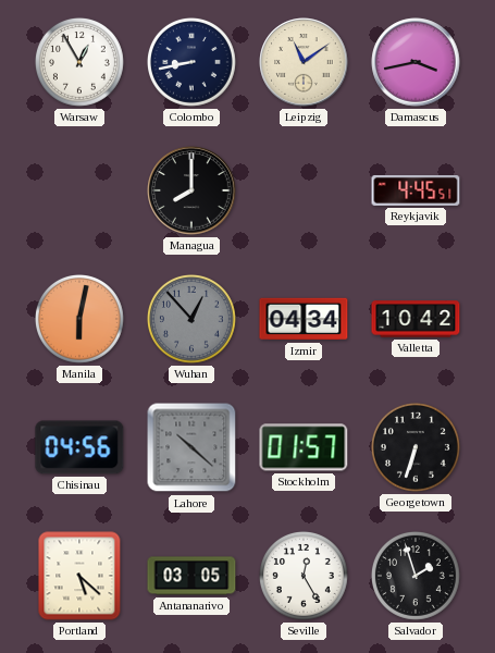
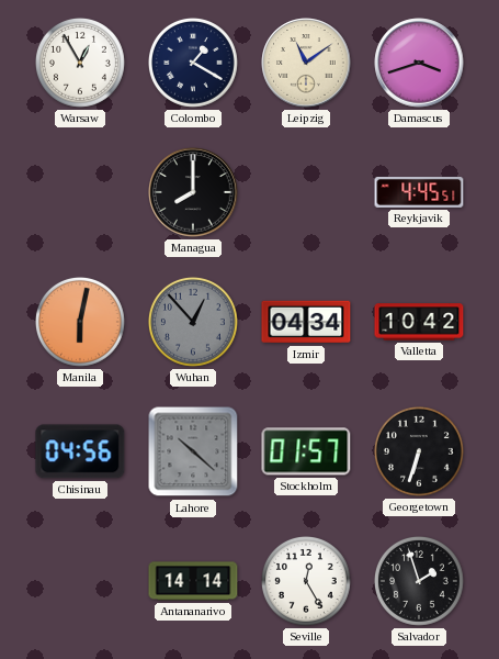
Colombo: 8:43 -> 1:20 (193, 63)
Damascus: 3:43 -> 3:42 (419, 63)
Portland: 5:22 -> none (79, 576)
Antananarivo: 03:05 -> 14:14 (193, 581)
